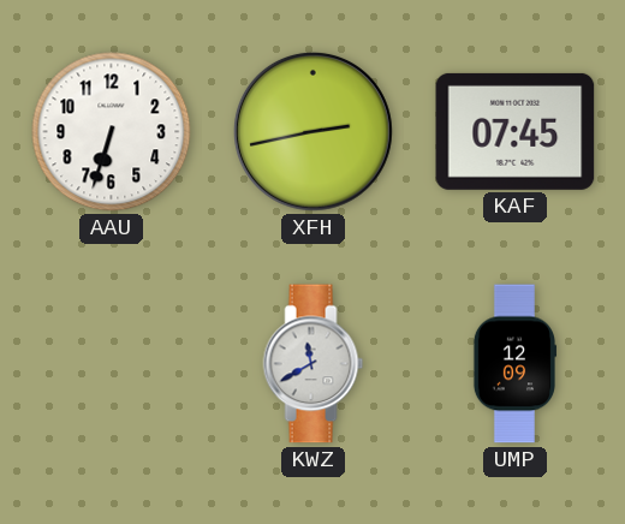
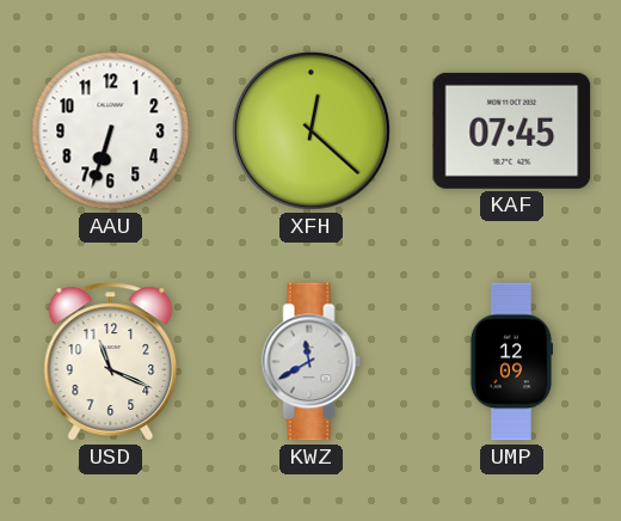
XFH: 2:43 -> 12:22 (310, 130)
USD: none -> 11:19 (111, 362)
